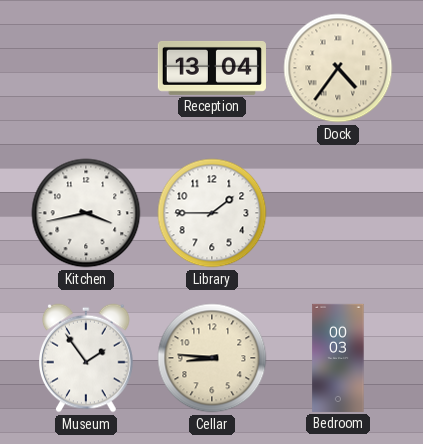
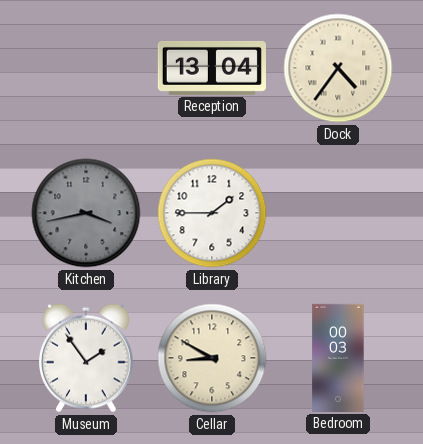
Kitchen dial: white -> grey (86, 213)
Cellar: 8:46 -> 8:50 (212, 358)
